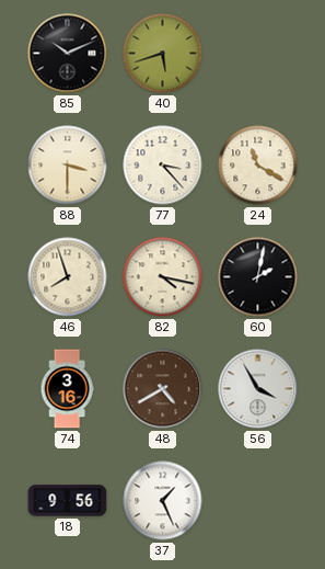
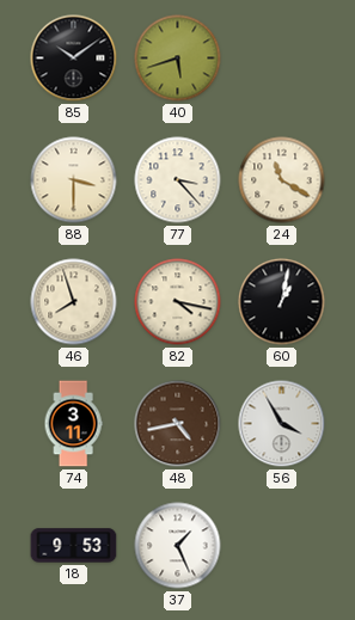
85: 10:11 -> 10:09 (74, 59)
60: 2:02 -> 1:02 (282, 302)
74: 3:16 -> 3:11 (73, 424)
48: 4:40 -> 4:43 (178, 424)
18: 9:56 -> 9:53 (74, 546)
